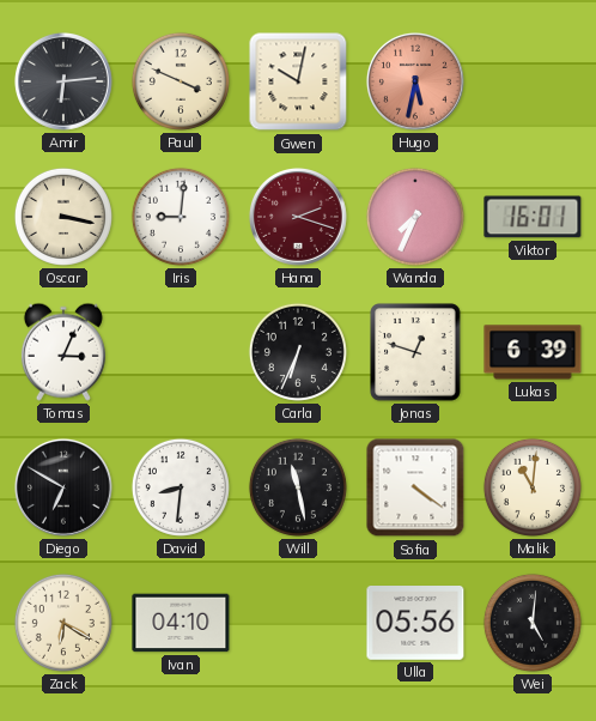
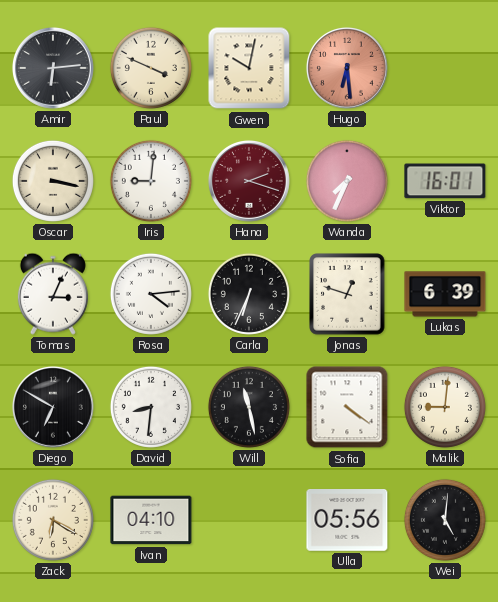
Hugo: 5:32 -> 6:29 (347, 68)
Rosa: none -> 4:14 (151, 294)
Malik: 11:01 -> 9:01 (445, 407)
